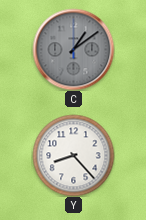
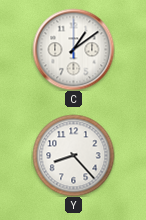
C dial: grey -> white (73, 49)
